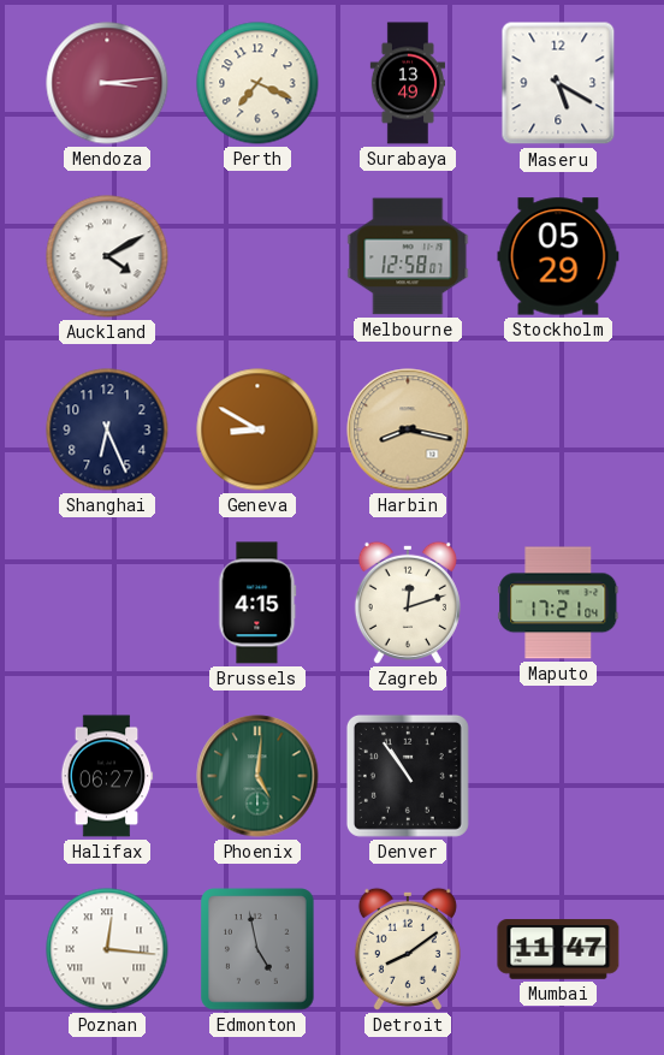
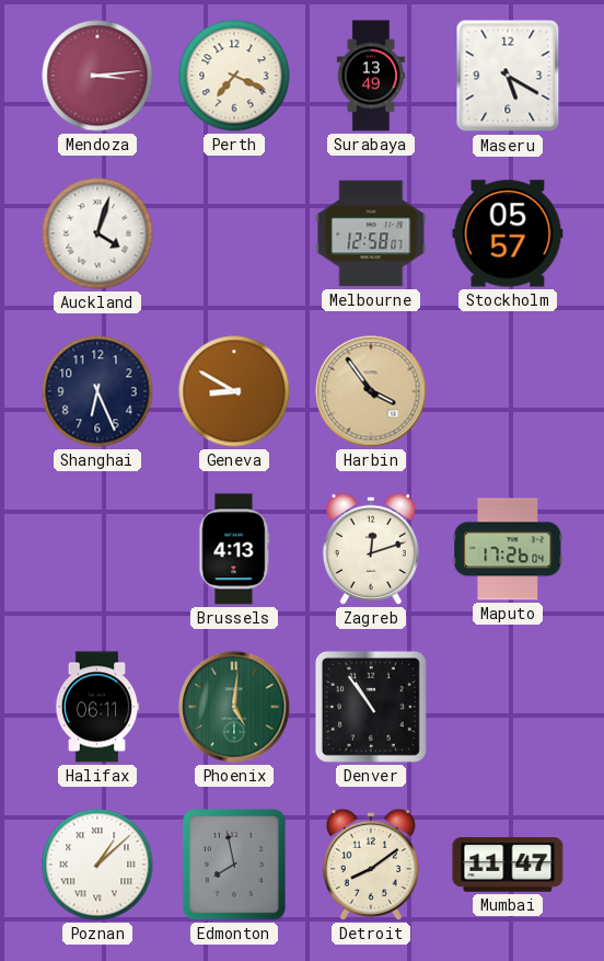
Auckland: 4:10 -> 4:03 (97, 233)
Stockholm: 05:29 -> 05:57 (508, 233)
Harbin: 8:17 -> 3:54 (371, 391)
Brussels: 4:15 -> 4:13 (234, 549)
Maputo: 17:21 -> 17:26 (508, 549)
Halifax: 06:27 -> 06:11 (97, 707)
Poznan: 12:16 -> 1:08 (97, 865)
Edmonton: 4:58 -> 7:58 (234, 865)
